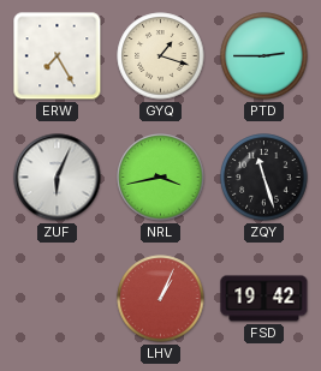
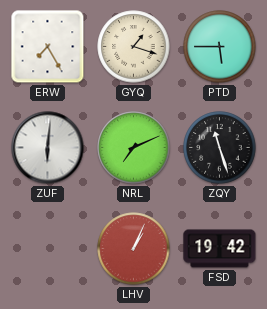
PTD: 2:45 -> 5:45 (220, 47)
ZUF: 6:04 -> 6:01 (48, 148)
NRL: 3:43 -> 7:11 (134, 148)
